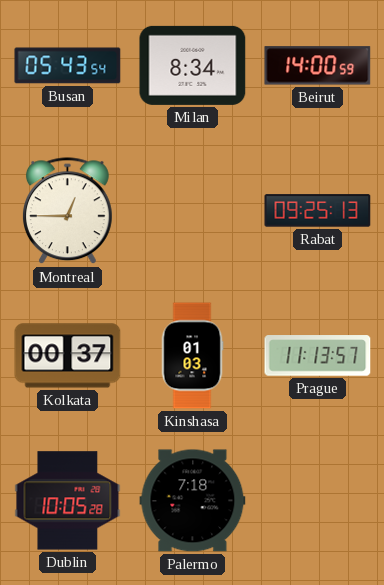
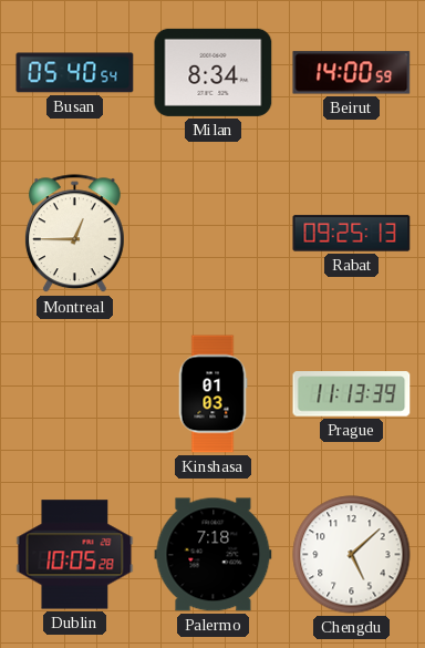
Busan: 05:43 -> 05:40 (75, 73)
Kolkata: 00:37 -> none (68, 356)
Prague: 11:13:57 -> 11:13:39 (352, 394)
Chengdu: none -> 5:08 (352, 555)
